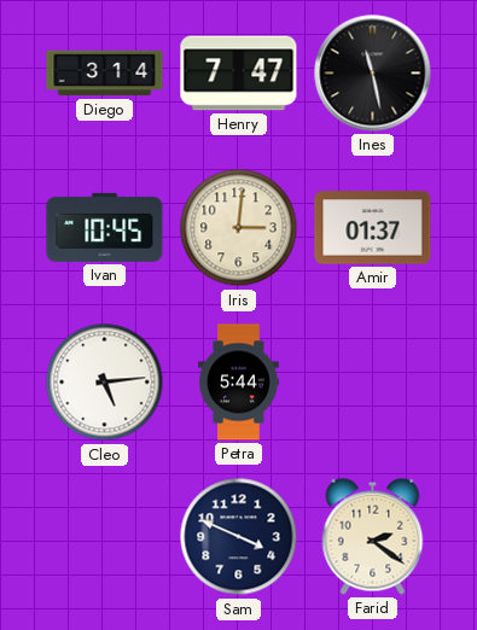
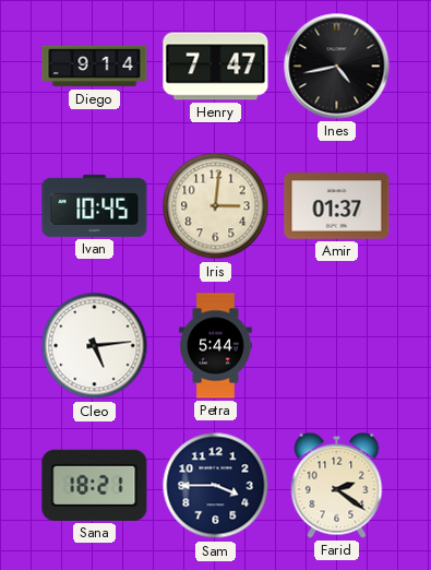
Diego: 3:14 -> 9:14 (95, 67)
Ines: 11:28 -> 4:43 (337, 67)
Sana: none -> 18:21 (95, 485)
Sam: 3:49 -> 3:45 (216, 486)
